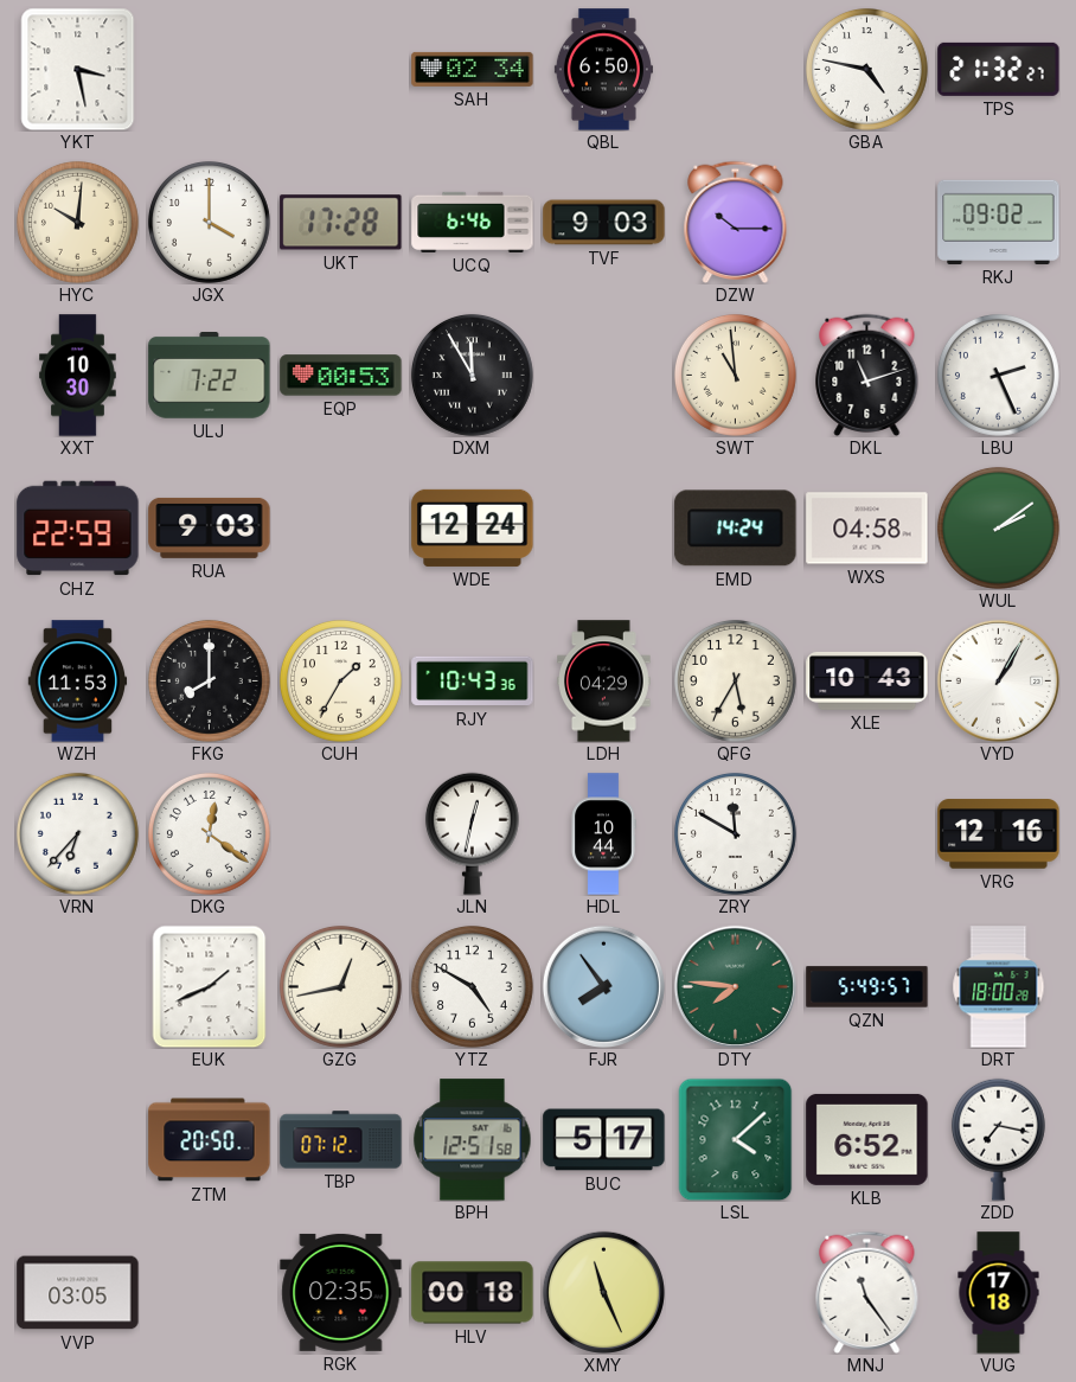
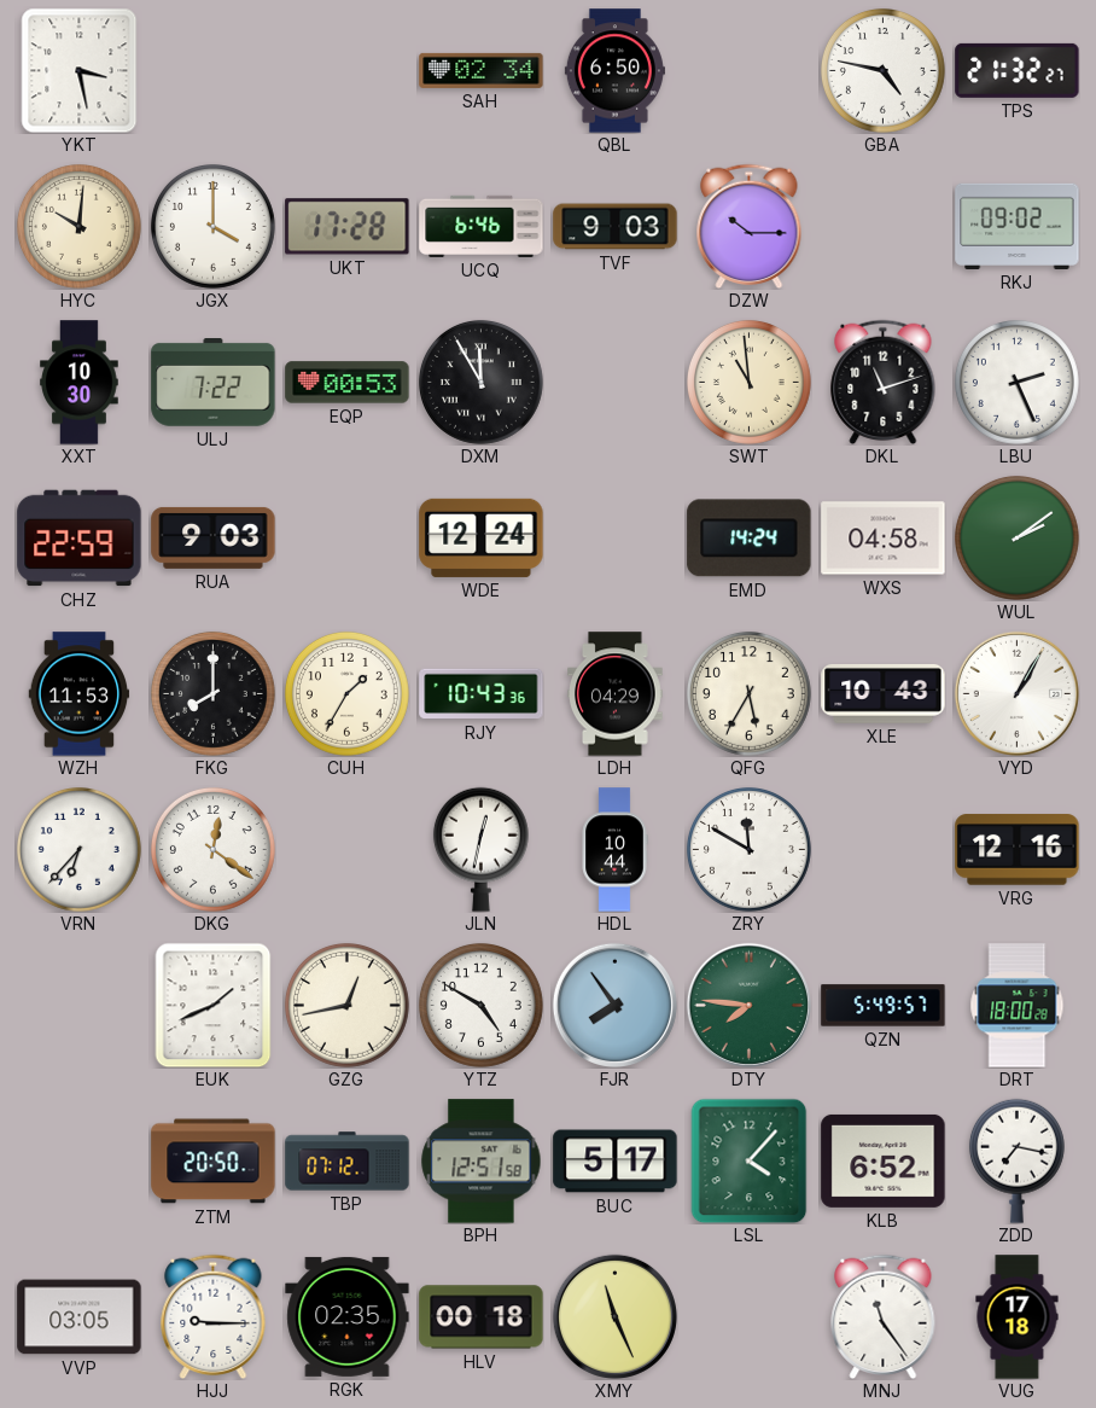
LSL: 4:08 -> 4:07 (750, 1160)
HJJ: none -> 9:15 (214, 1316)
